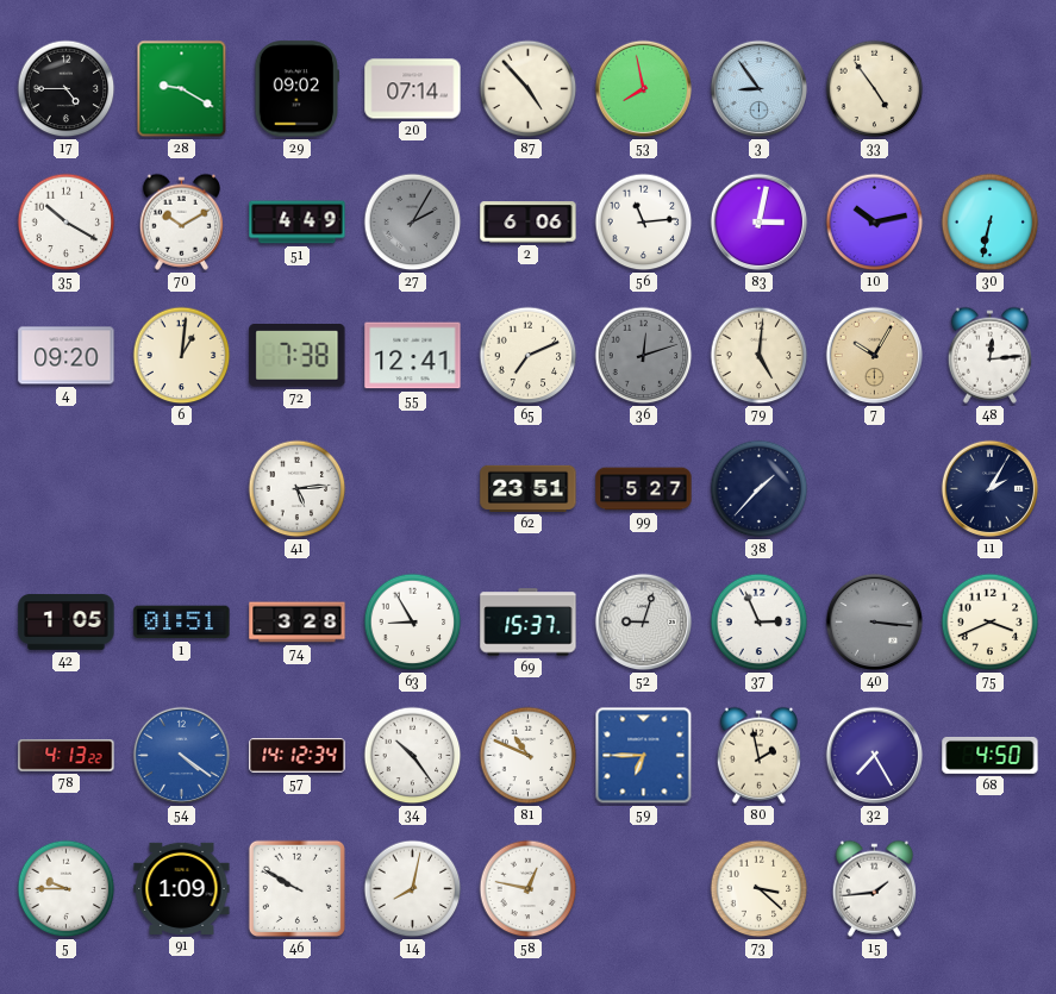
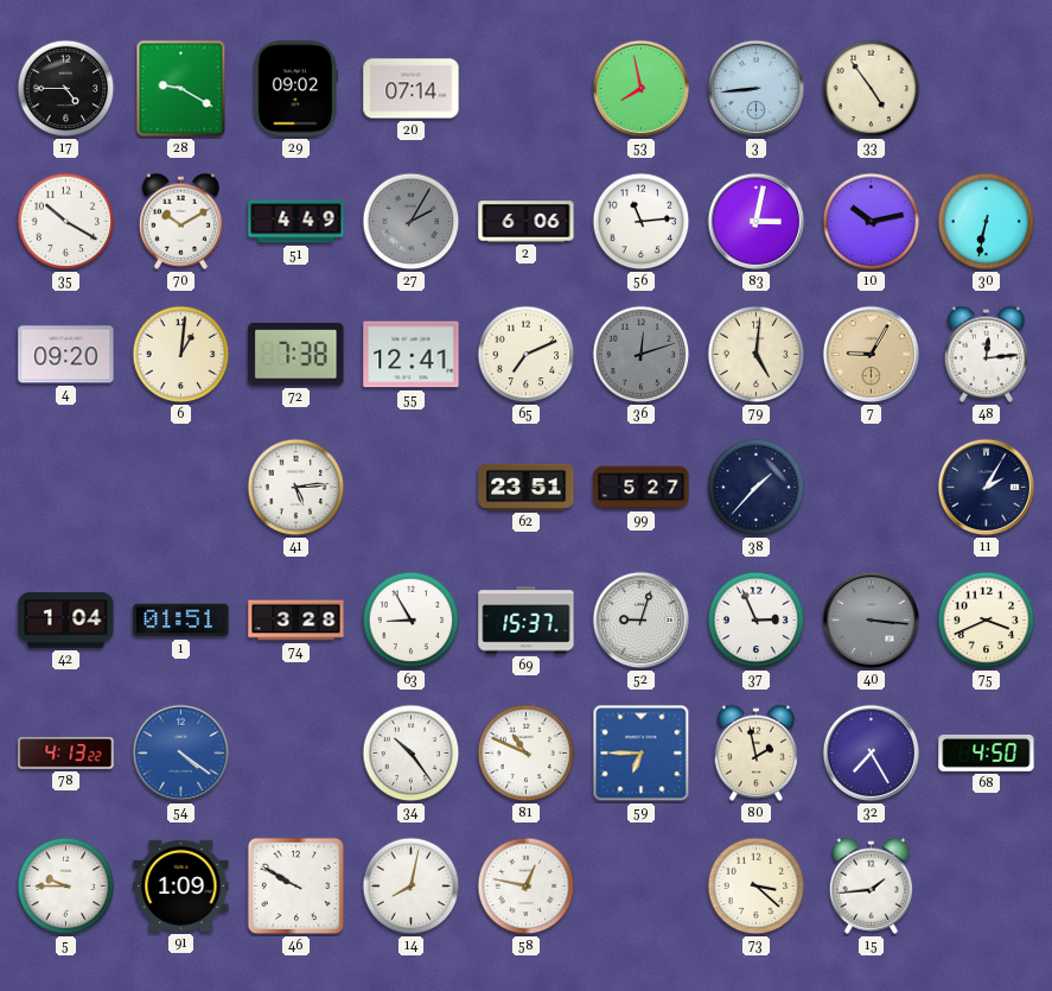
87: 4:53 -> none (529, 89)
3: 8:54 -> 8:44 (757, 89)
7: 10:05 -> 9:05 (872, 355)
42: 1:05 -> 1:04 (66, 621)
57: 14:12 -> none (298, 756)
